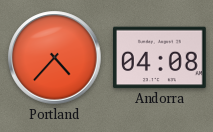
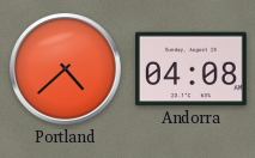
Portland: 4:37 -> 4:38 (66, 69)
